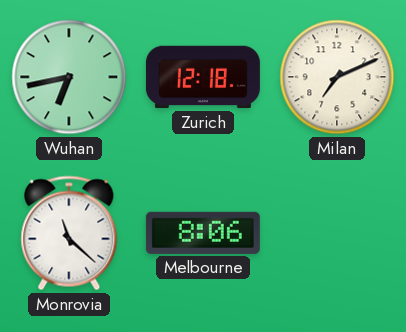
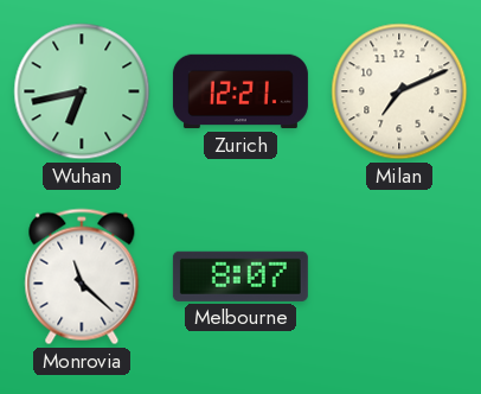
Zurich: 12:18 -> 12:21 (240, 91)
Melbourne: 8:06 -> 8:07 (240, 277)
